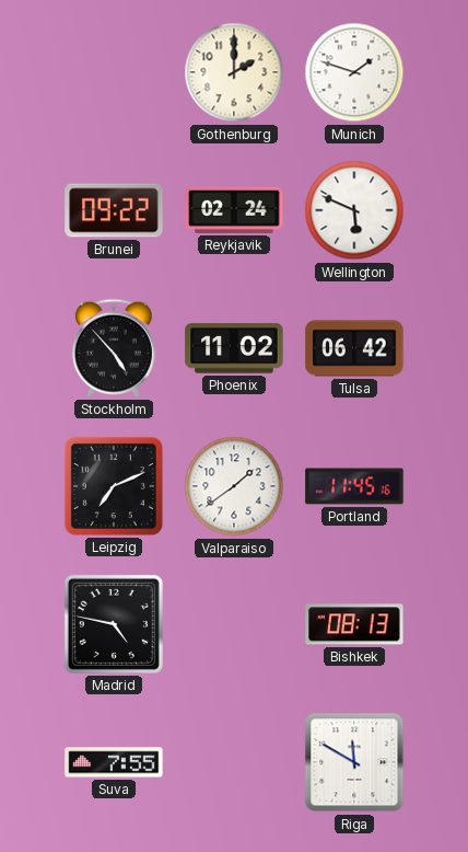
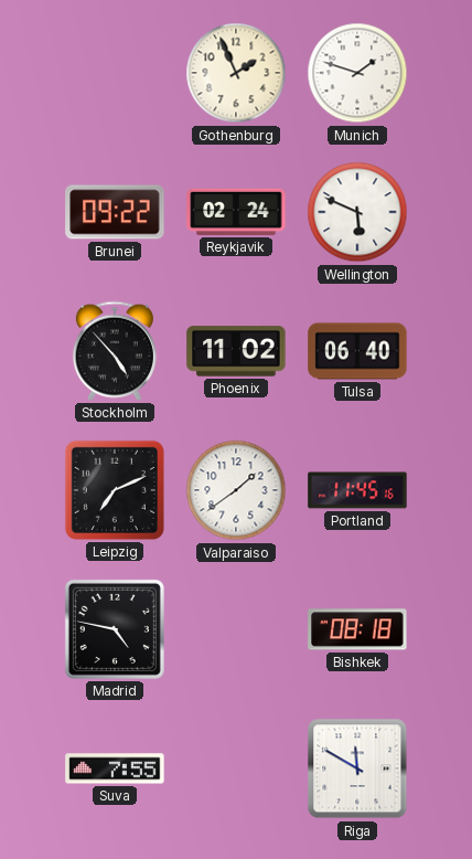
Gothenburg: 2:00 -> 1:56 (236, 73)
Tulsa: 06:42 -> 06:40 (357, 351)
Bishkek: 08:13 -> 08:18 (357, 629)
